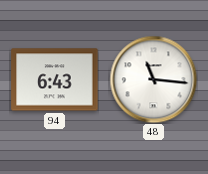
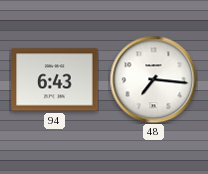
48: 11:16 -> 7:16 (153, 79)
